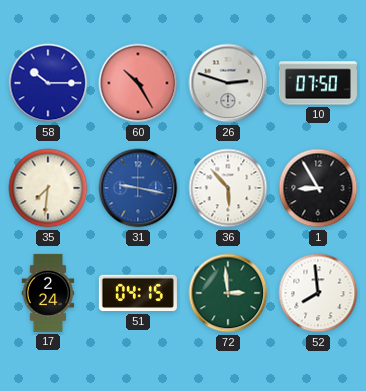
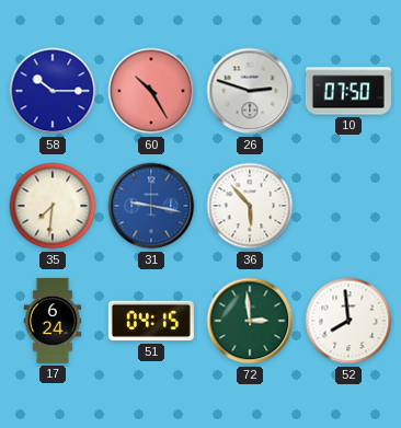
1: 8:55 -> none (318, 188)
17: 2:24 -> 6:24 (53, 321)
